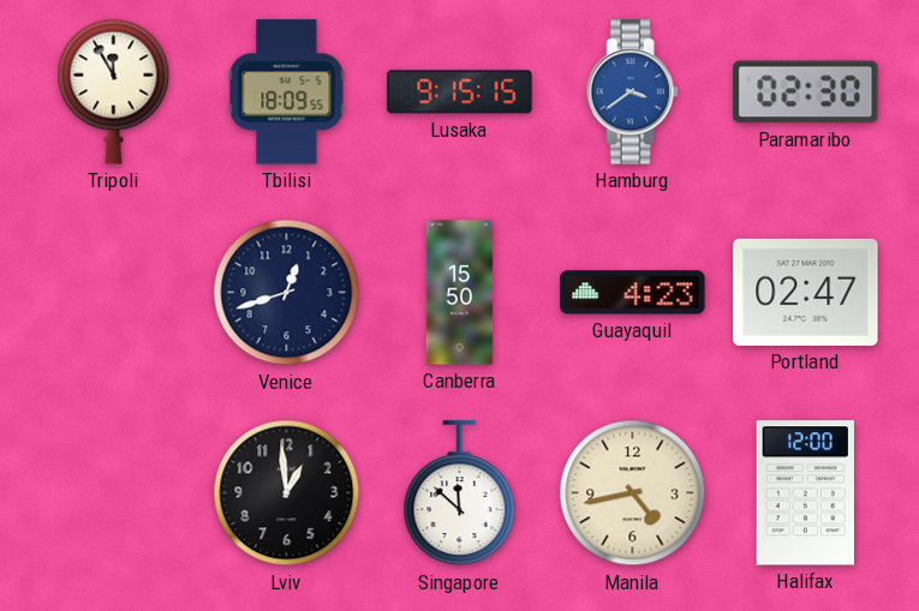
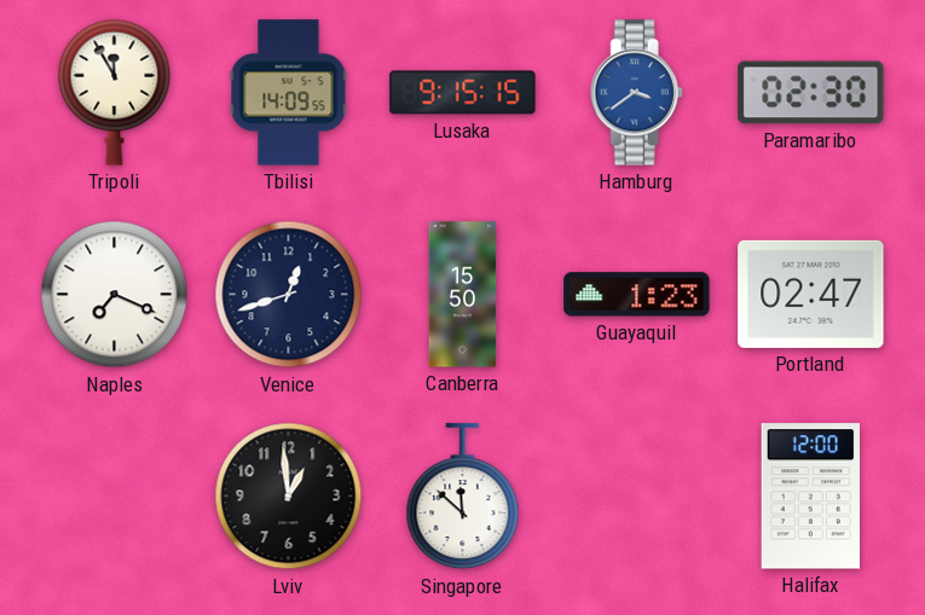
Tbilisi: 18:09 -> 14:09 (289, 93)
Naples: none -> 7:19 (115, 295)
Guayaquil: 4:23 -> 1:23 (637, 295)
Manila: 4:43 -> none (633, 493)
